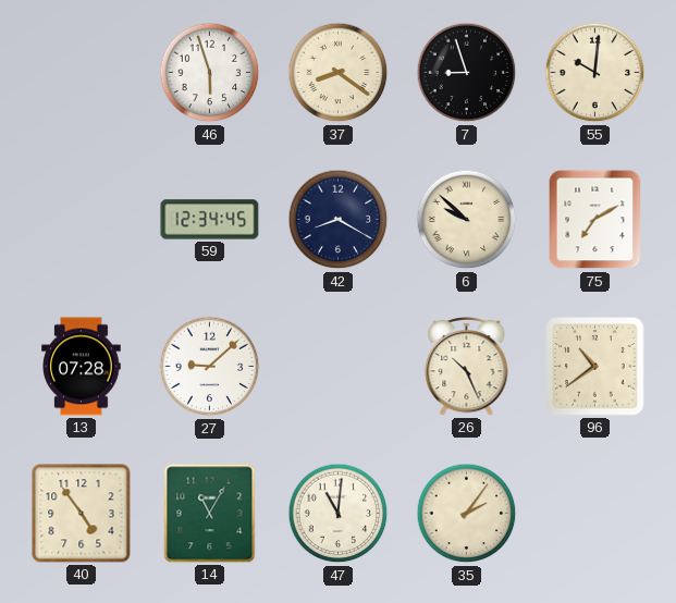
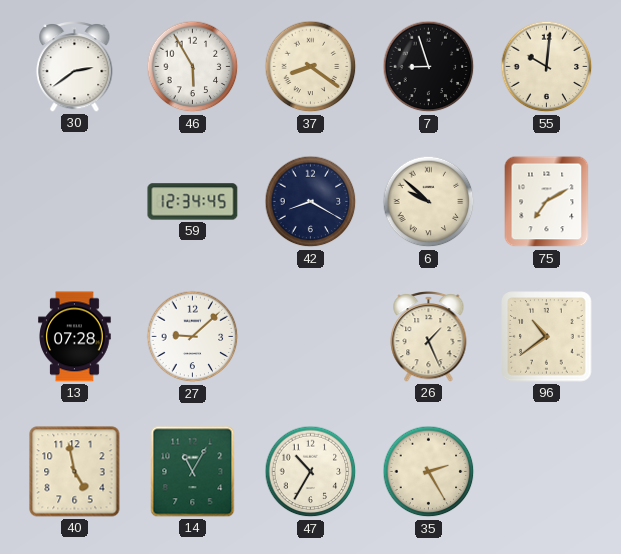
30: none -> 2:39 (75, 67)
46: 5:57 -> 5:55 (193, 67)
26: 10:26 -> 1:26 (429, 337)
40: 4:54 -> 4:58 (75, 472)
47: 11:01 -> 10:35 (311, 472)
35: 2:06 -> 2:25 (429, 472)
